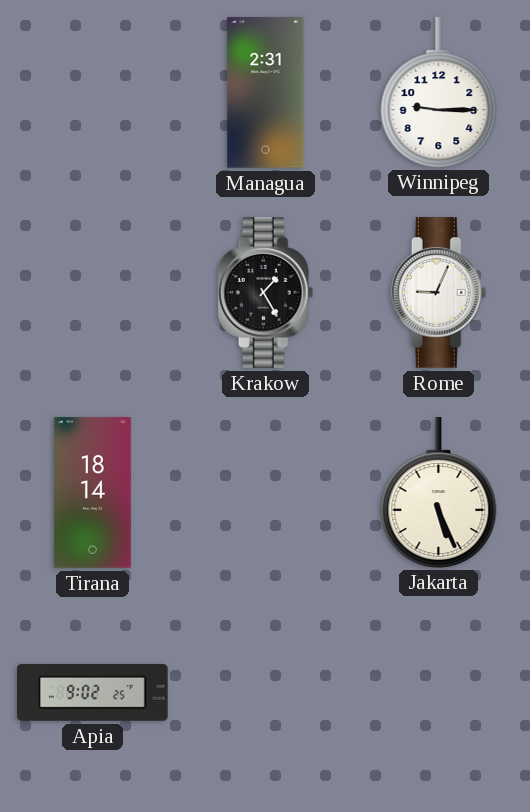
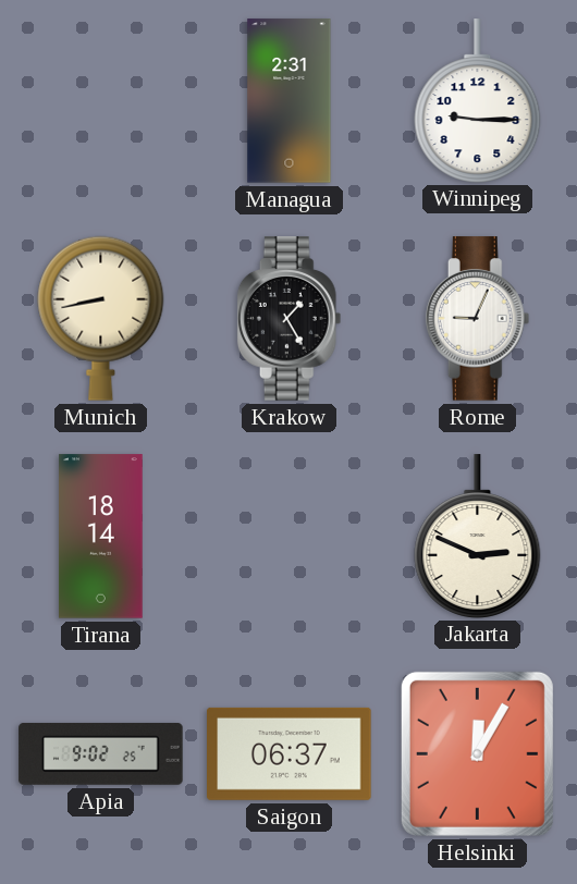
Munich: none -> 8:43 (101, 318)
Jakarta: 5:26 -> 2:49 (478, 536)
Saigon: none -> 06:37 (290, 753)
Helsinki: none -> 12:05 (477, 753)
